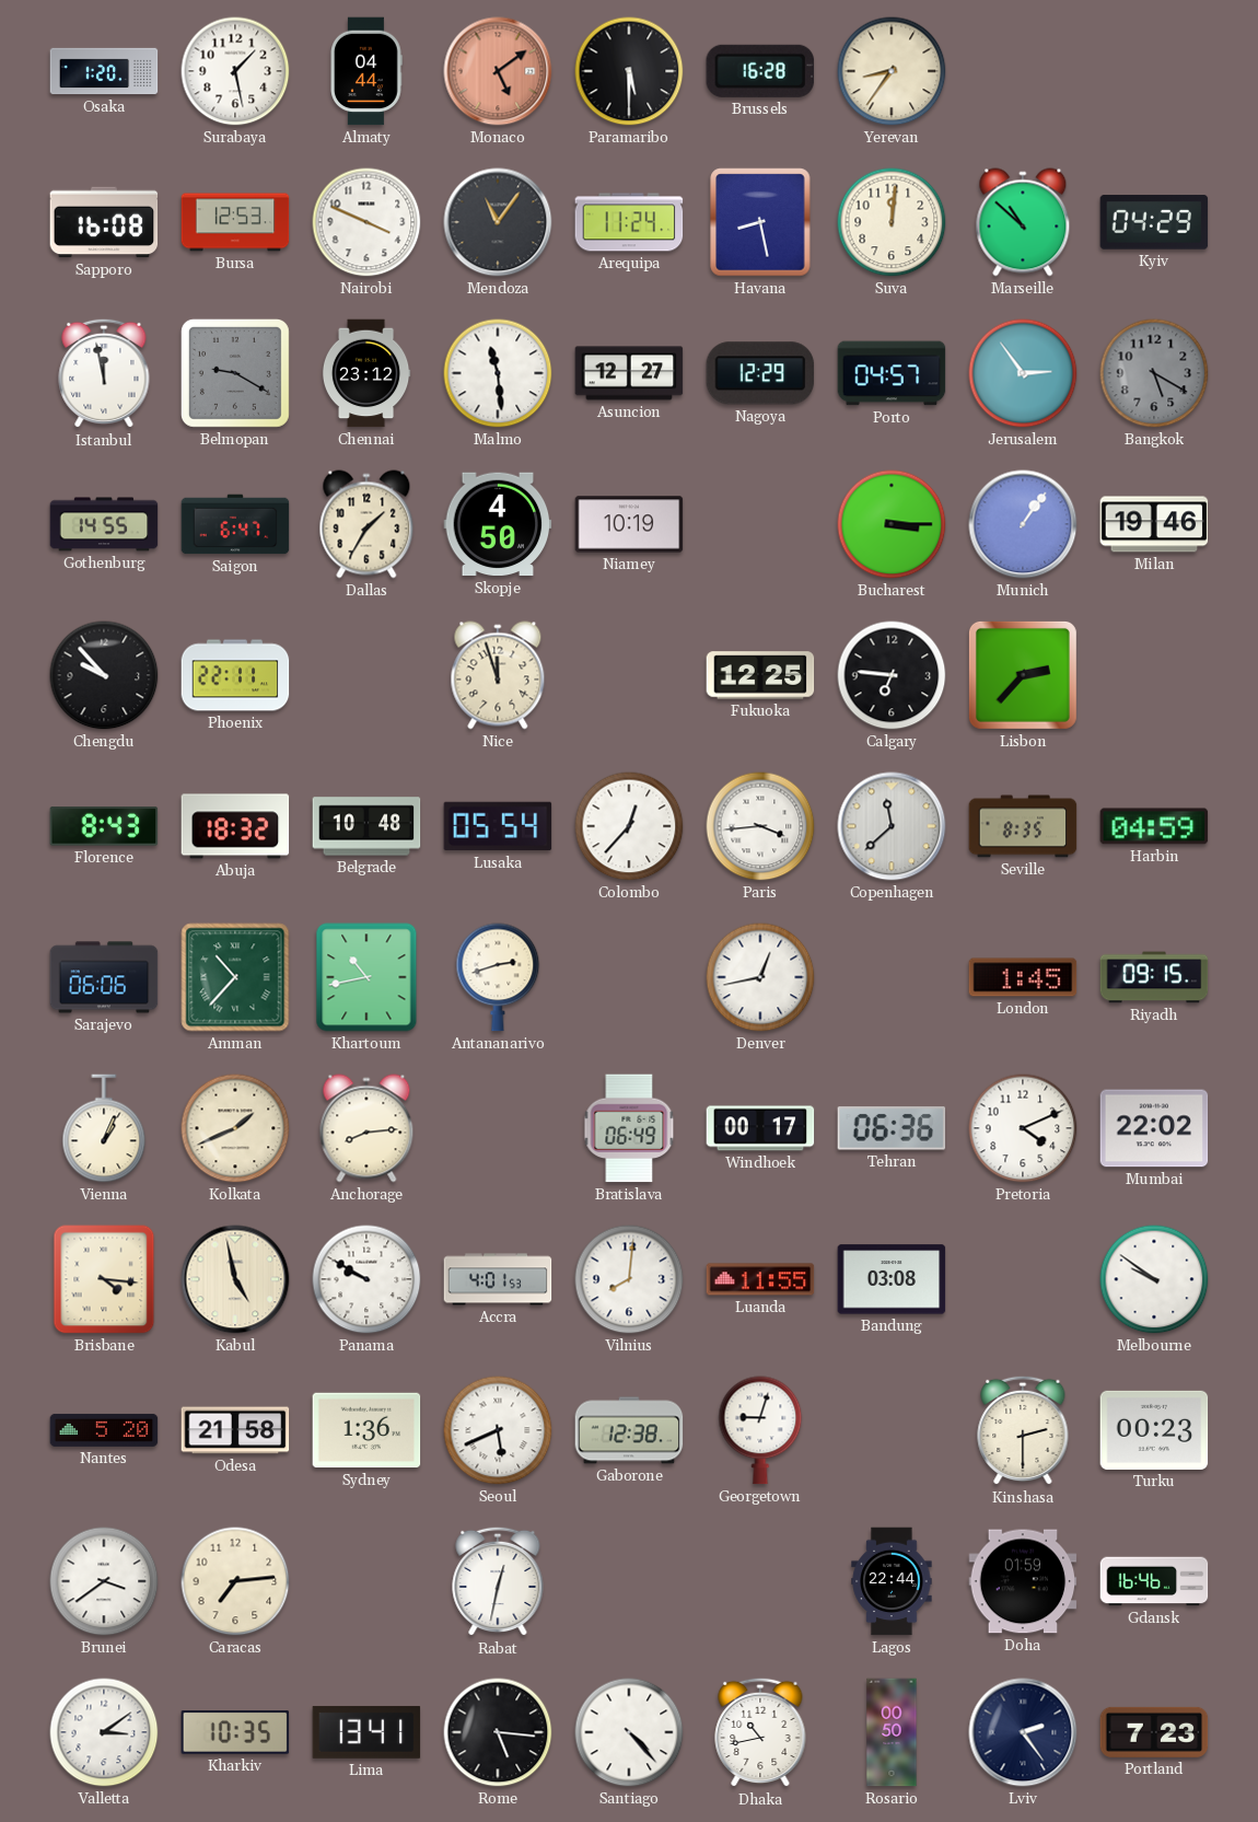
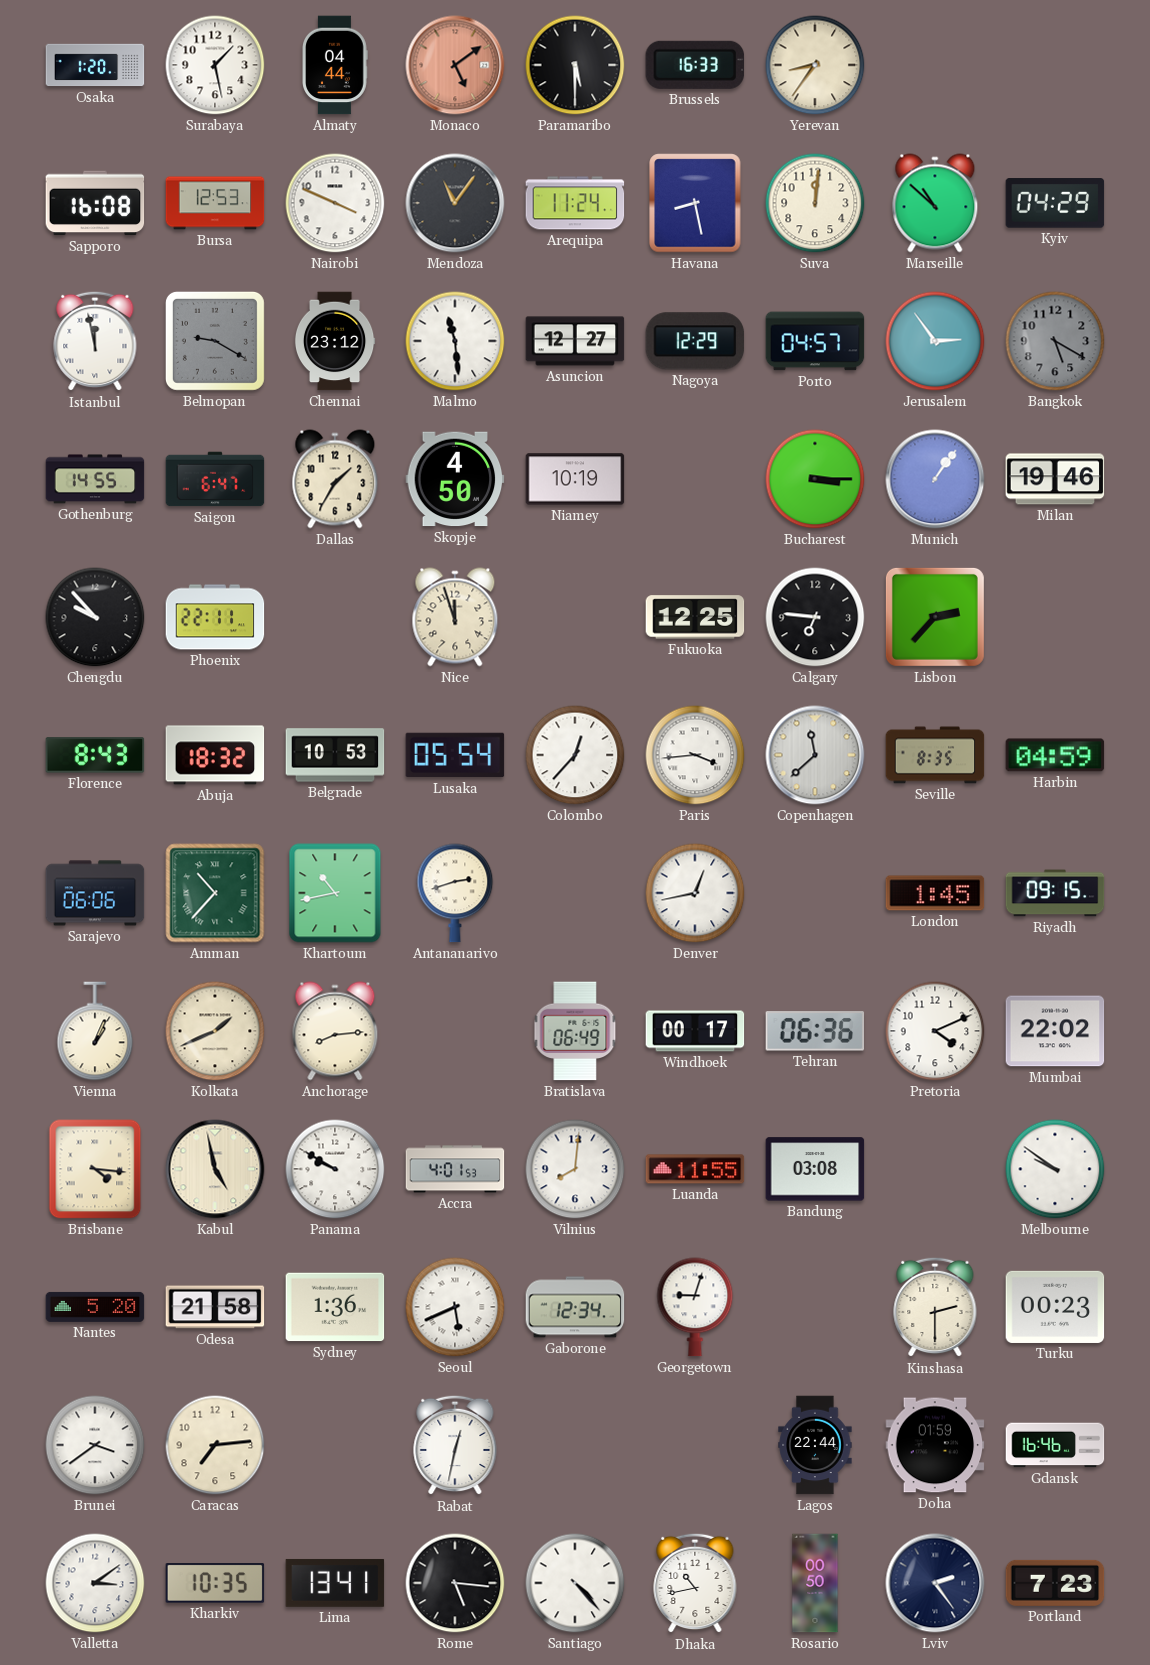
Brussels: 16:28 -> 16:33 (695, 65)
Belgrade: 10:48 -> 10:53 (335, 755)
Gaborone: 12:38 -> 12:34 (575, 1307)
